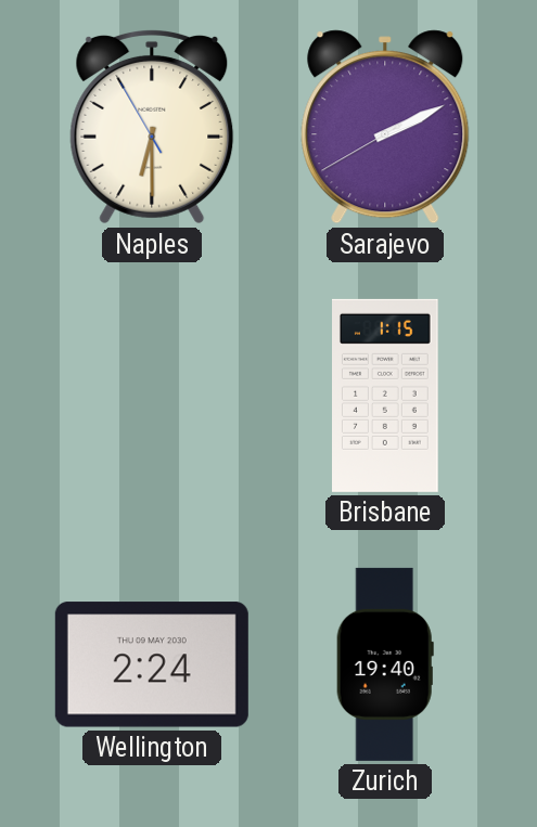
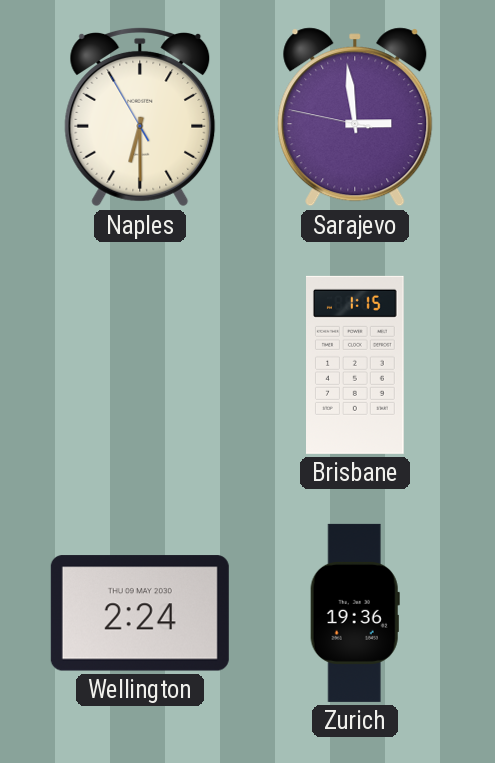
Sarajevo: 2:10 -> 2:58 (355, 117)
Zurich: 19:40 -> 19:36 (355, 613)
